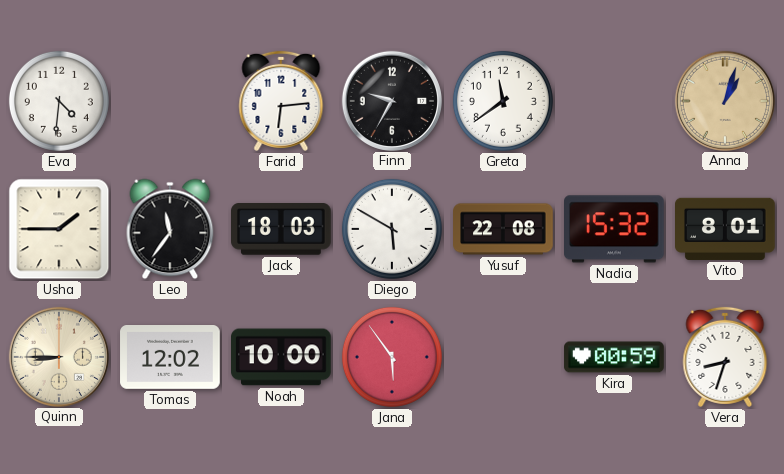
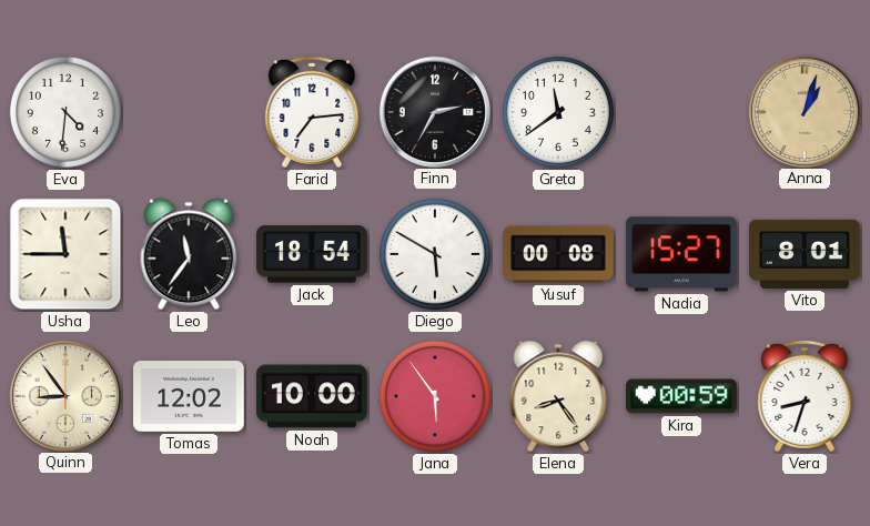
Farid: 6:14 -> 7:14 (312, 112)
Finn: 9:35 -> 2:35 (434, 111)
Usha: 1:45 -> 11:45 (65, 254)
Jack: 18:03 -> 18:54 (313, 254)
Yusuf: 22:08 -> 00:08 (558, 254)
Nadia: 15:32 -> 15:27 (682, 254)
Quinn: 8:45 -> 8:54 (64, 395)
Elena: none -> 8:24 (558, 396)
